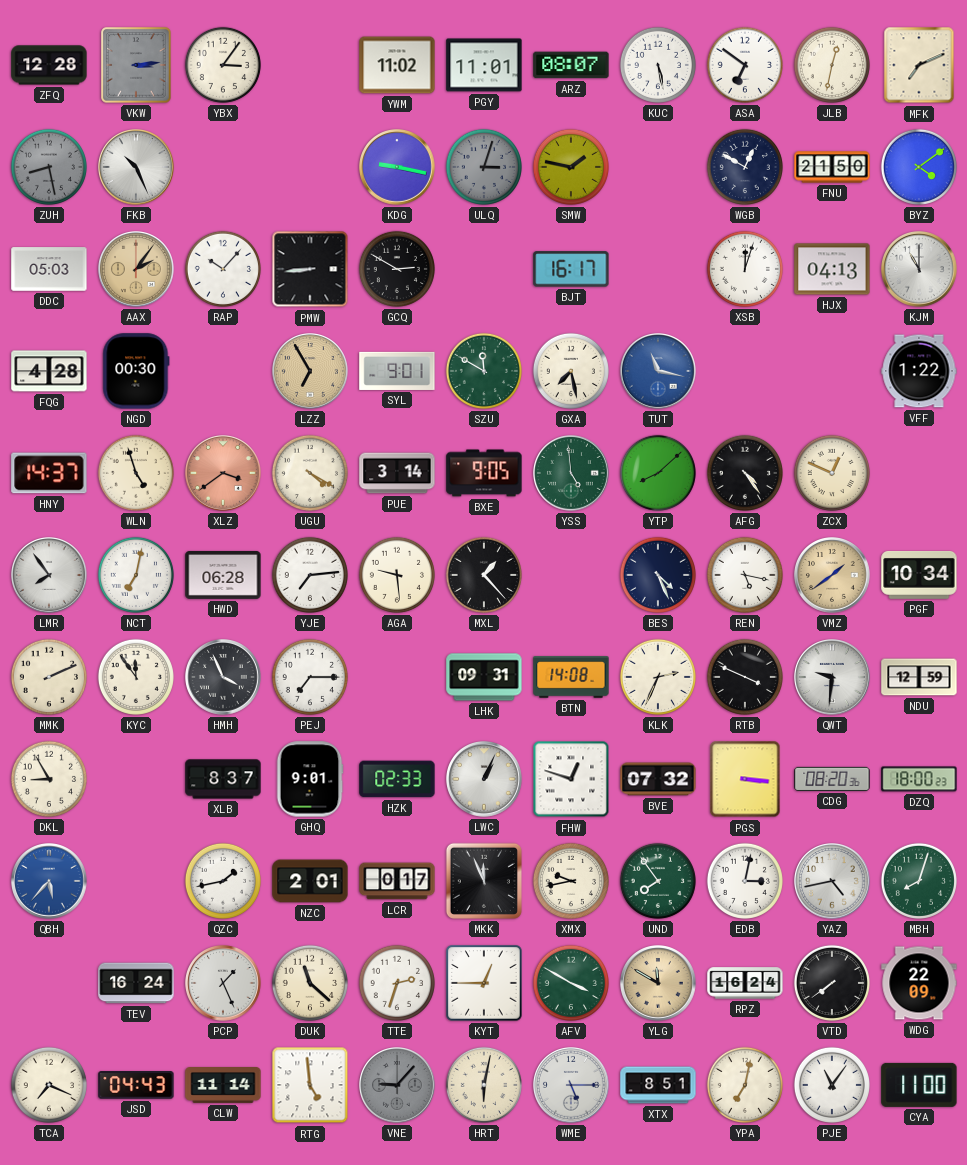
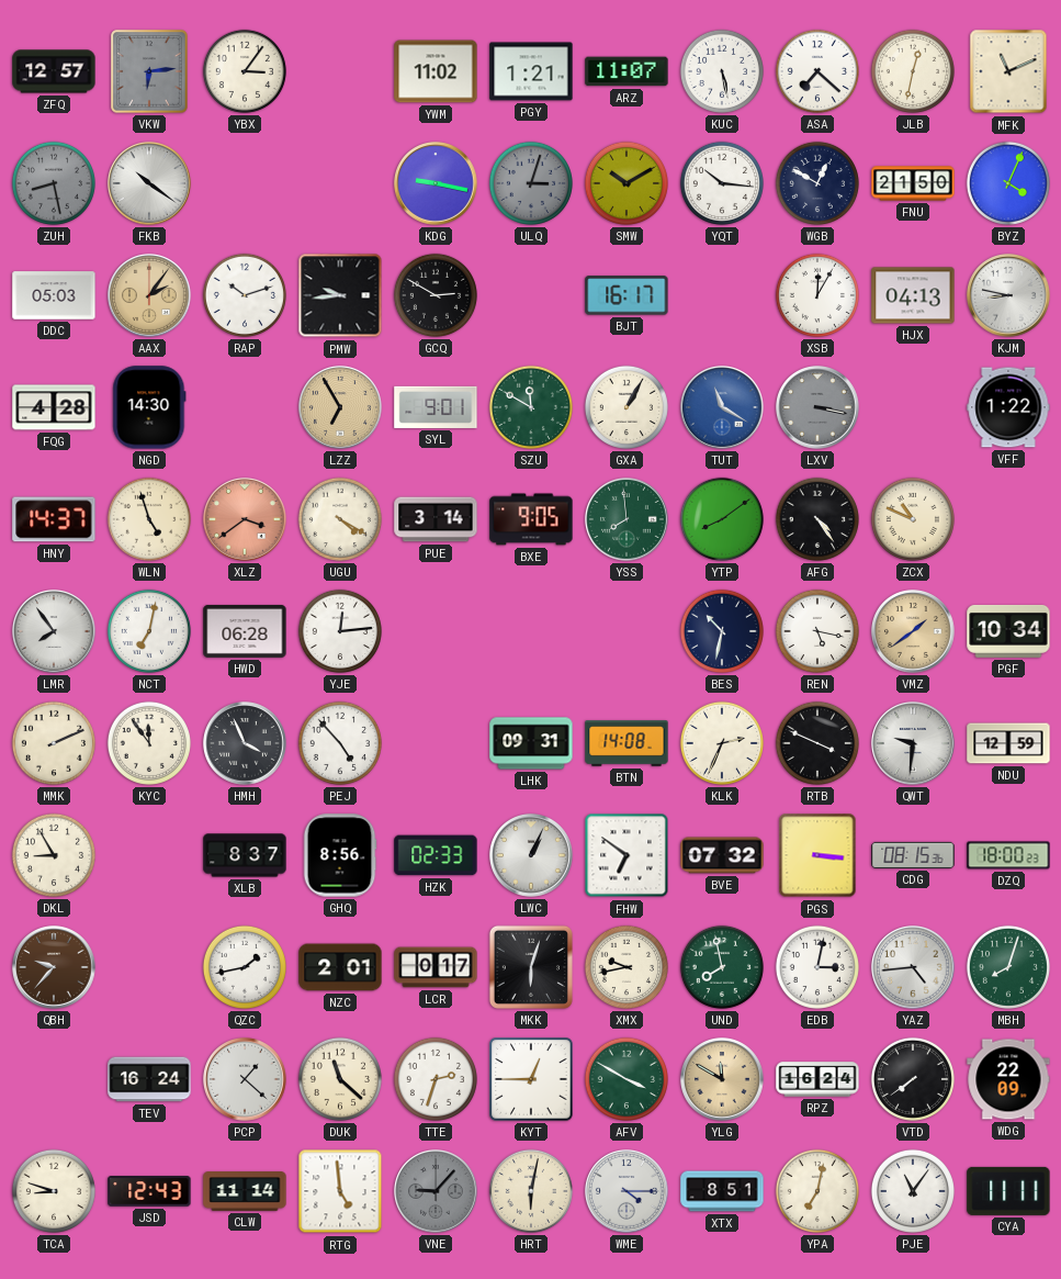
ZFQ: 12:28 -> 12:57 (54, 71)
VKW: 3:14 -> 6:14 (149, 71)
PGY: 11:01 -> 1:21 (531, 71)
ARZ: 08:07 -> 11:07 (627, 71)
ASA: 6:51 -> 7:22 (817, 71)
MFK: 7:11 -> 11:11 (1008, 71)
FKB: 10:26 -> 10:21 (150, 184)
SMW: 1:47 -> 10:10 (627, 183)
YQT: none -> 10:16 (722, 183)
BYZ: 4:09 -> 4:04 (1008, 183)
RAP: 10:07 -> 10:12 (245, 295)
PMW: 8:44 -> 9:44 (340, 295)
XSB: 12:03 -> 12:05 (817, 295)
KJM: 11:00 -> 8:47 (1009, 296)
NGD: 00:30 -> 14:30 (149, 407)
GXA: 7:28 -> 1:05 (627, 407)
TUT: 11:17 -> 11:20 (723, 408)
LXV: none -> 3:17 (819, 408)
YSS: 4:59 -> 7:59 (628, 520)
YTP: 8:08 -> 8:09 (722, 519)
ZCX: 12:49 -> 10:49 (913, 519)
YJE: 7:14 -> 12:14 (340, 631)
AGA: 9:29 -> none (397, 575)
MXL: 1:23 -> none (484, 575)
BES: 4:26 -> 10:32 (722, 631)
PEJ: 7:15 -> 4:53 (340, 743)
GHQ: 9:01 -> 8:56 (340, 855)
FHW: 12:48 -> 6:51 (627, 855)
CDG: 08:20 -> 08:15 (913, 855)
QBH: 5:37 -> 9:37 (55, 968)
QBH dial: blue -> brown (55, 968)
MKK: 11:56 -> 6:03 (531, 967)
UND: 7:54 -> 7:58 (722, 967)
YAZ: 4:43 -> 4:44 (914, 968)
PCP: 1:26 -> 1:22 (246, 1080)
TCA: 7:19 -> 8:48 (54, 1191)
JSD: 04:43 -> 12:43 (149, 1191)
WME: 5:15 -> 4:15 (628, 1192)
CYA: 11:00 -> 11:11 (1008, 1191)
